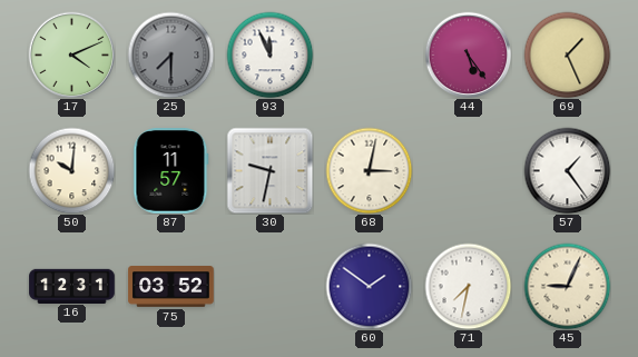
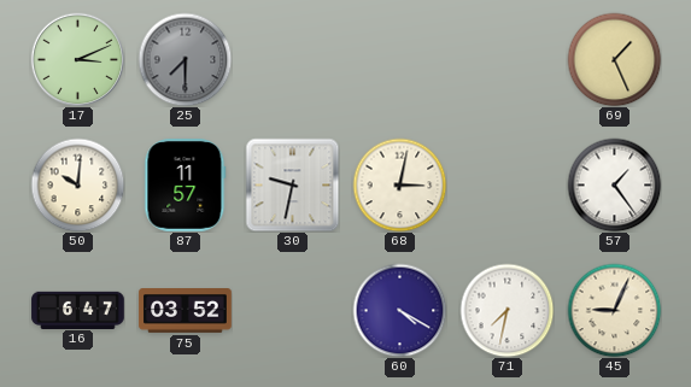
17: 4:11 -> 3:11 (77, 59)
93: 11:56 -> none (269, 54)
44: 5:24 -> none (468, 54)
16: 12:31 -> 6:47 (78, 310)
60: 1:51 -> 4:20 (399, 310)
